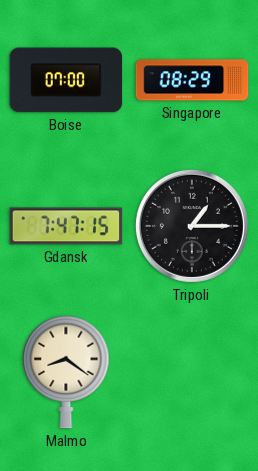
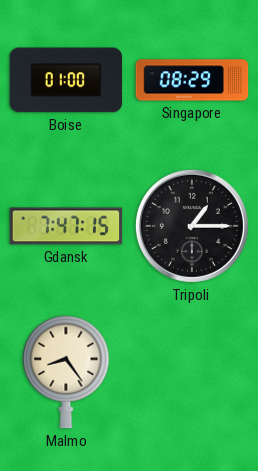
Boise: 07:00 -> 01:00 (66, 80)
Malmo: 8:21 -> 8:24 (66, 372)
